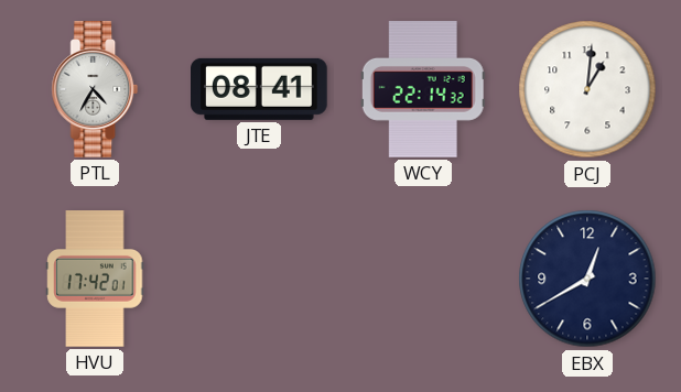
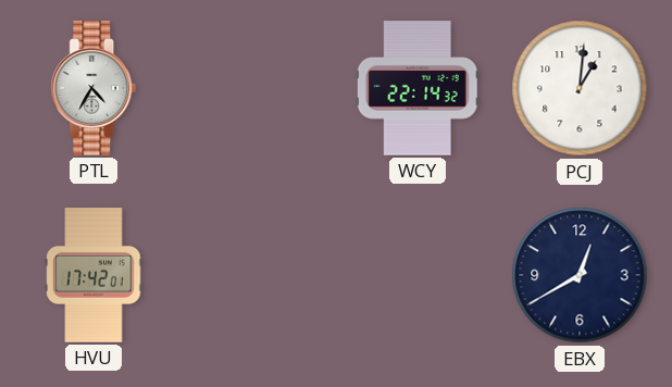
JTE: 08:41 -> none (260, 89)
